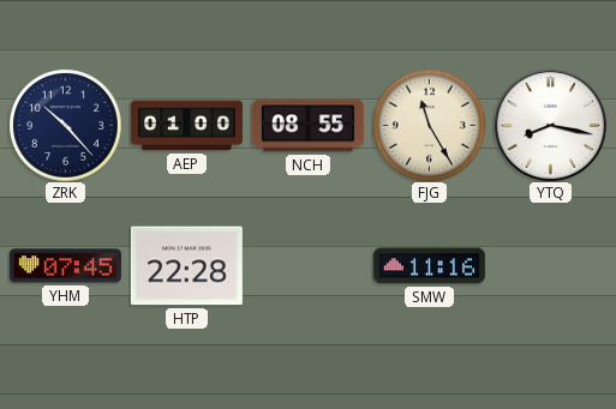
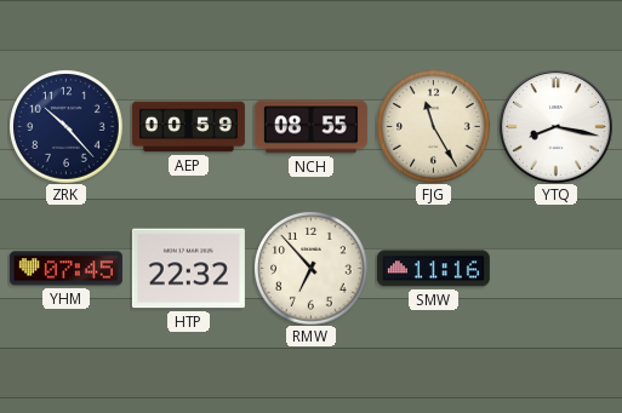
AEP: 01:00 -> 00:59 (188, 127)
HTP: 22:28 -> 22:32 (188, 269)
RMW: none -> 6:53 (312, 269)
